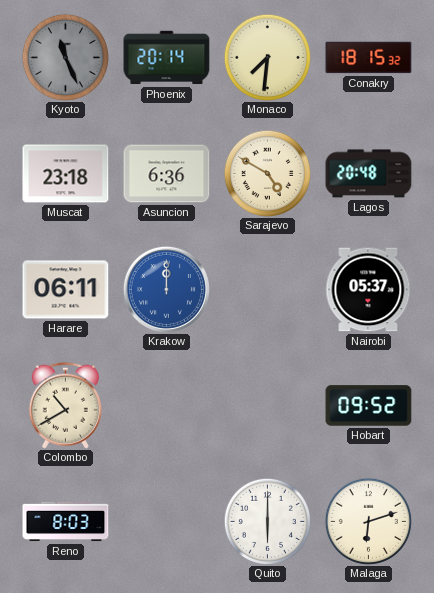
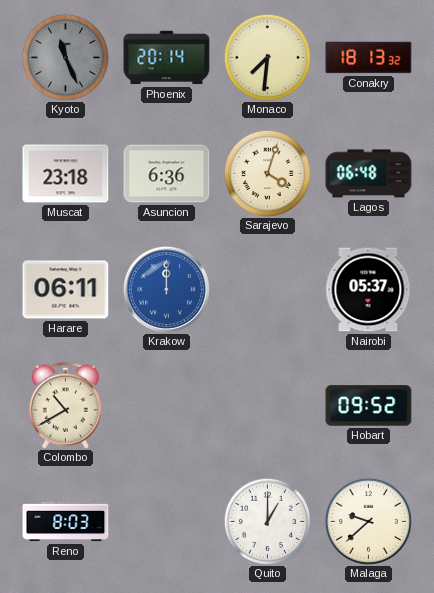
Conakry: 18:15 -> 18:13 (369, 58)
Sarajevo: 4:50 -> 4:03 (267, 173)
Lagos: 20:48 -> 06:48 (369, 174)
Quito: 6:00 -> 1:00 (267, 521)
Malaga: 6:12 -> 9:38 (368, 521)
